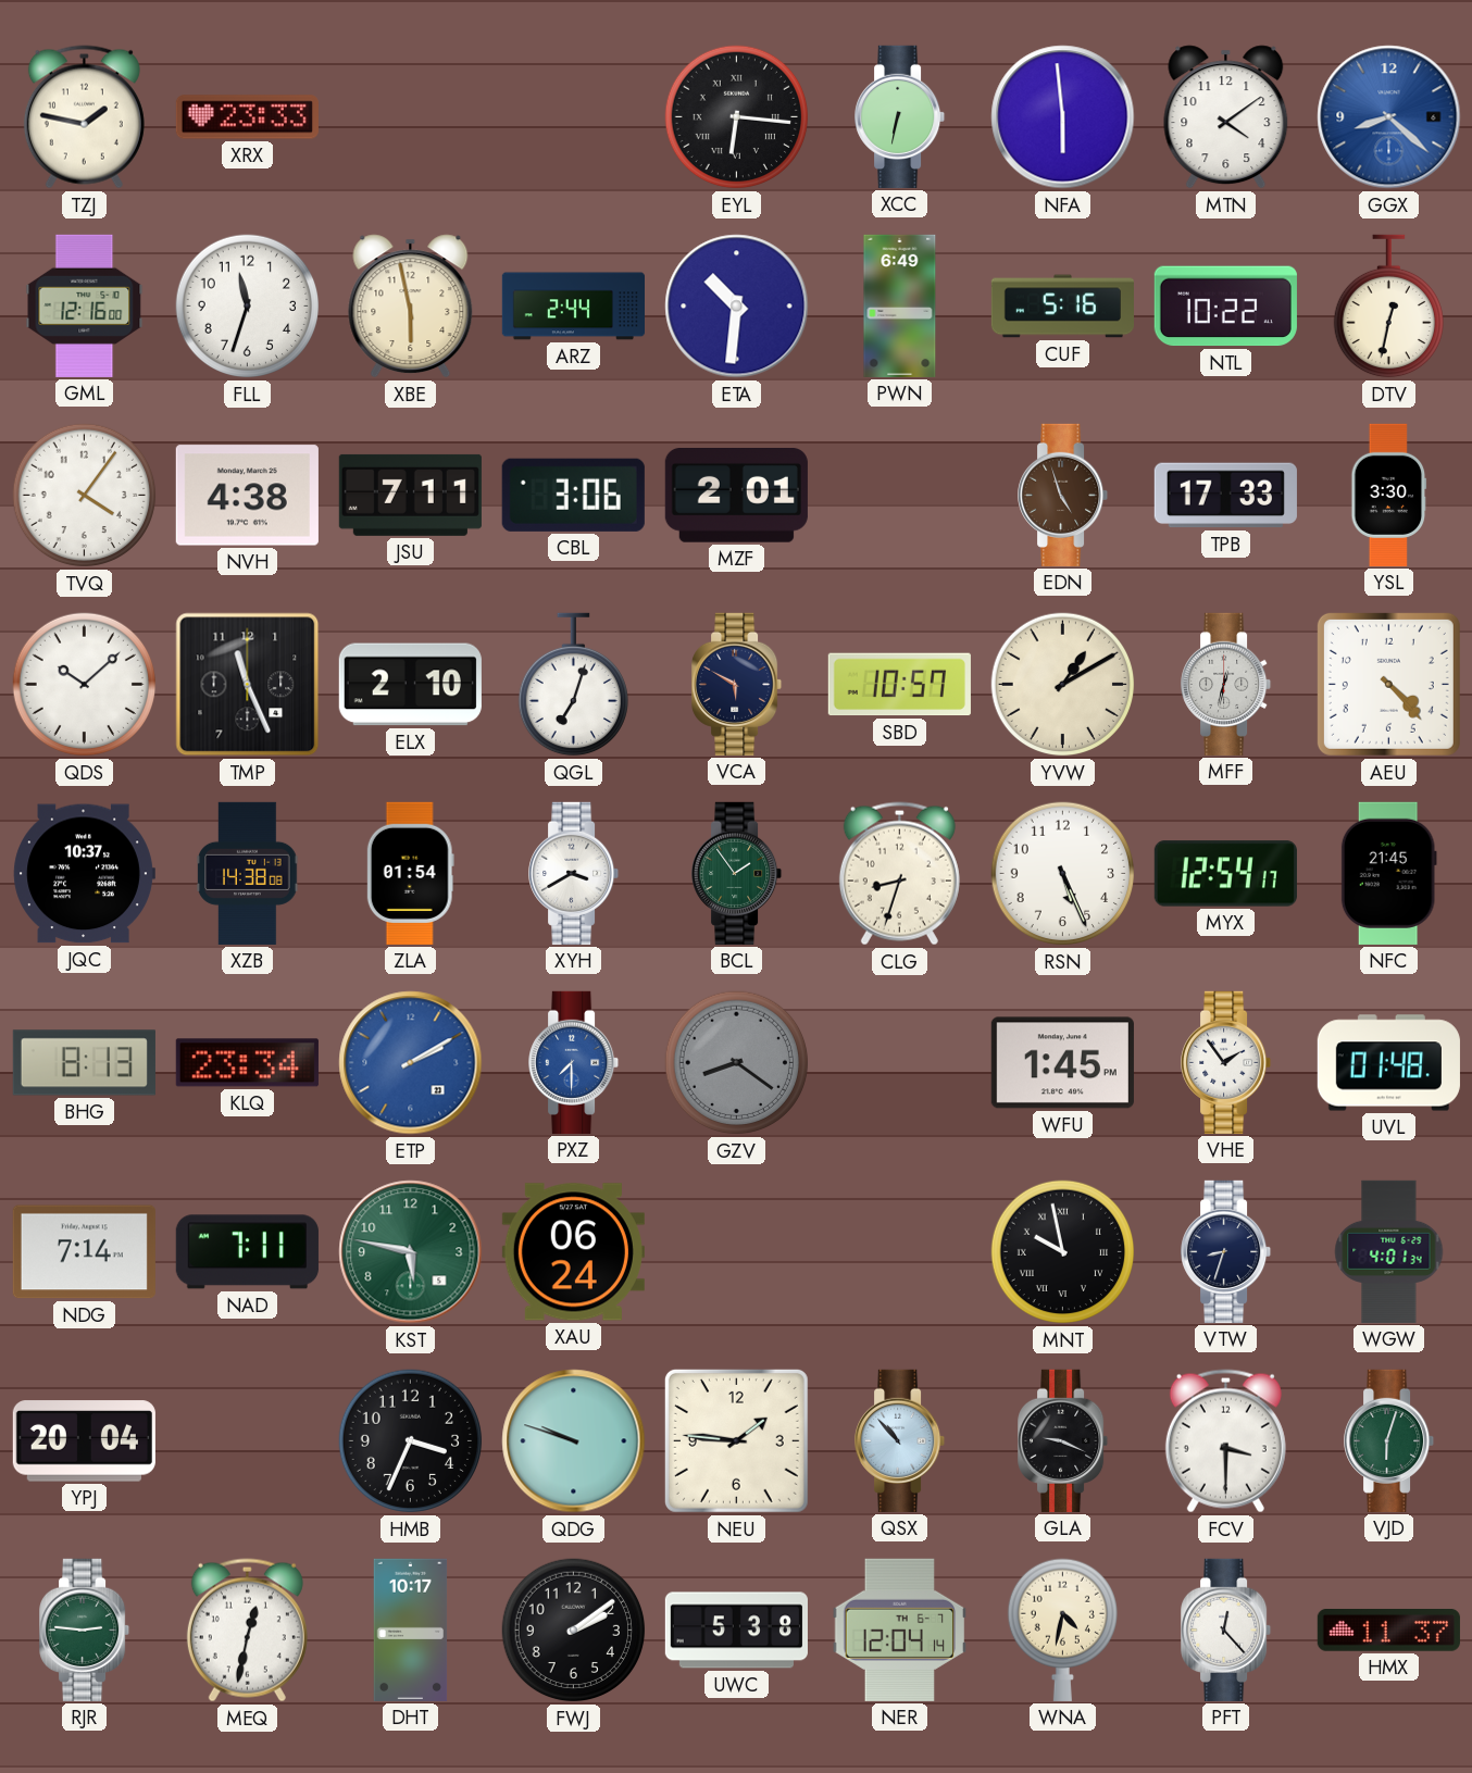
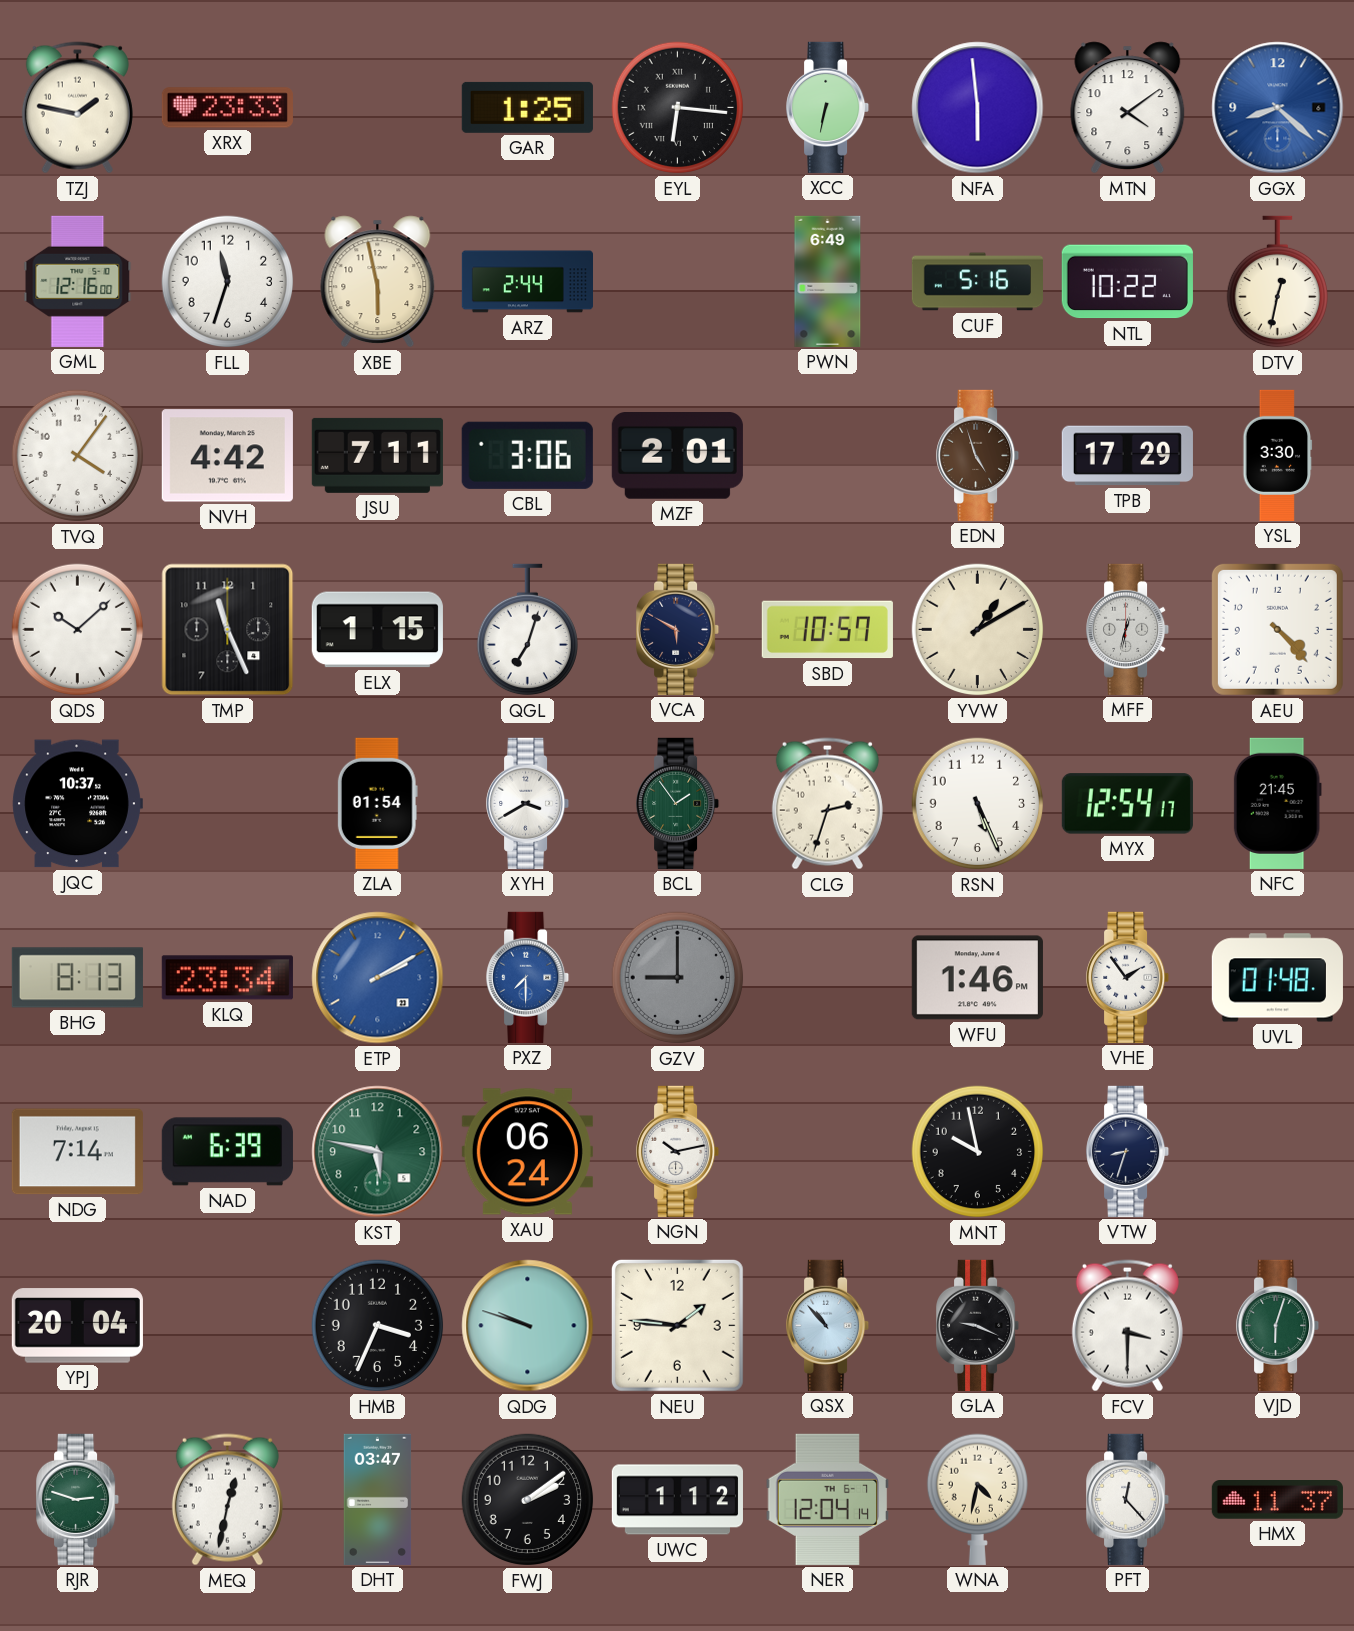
GAR: none -> 1:25 (527, 107)
ETA: 10:31 -> none (737, 307)
NVH: 4:38 -> 4:42 (227, 456)
TPB: 17:33 -> 17:29 (1127, 456)
ELX: 2:10 -> 1:15 (377, 630)
XZB: 14:38 -> none (248, 873)
CLG: 8:33 -> 2:33 (827, 804)
GZV: 8:21 -> 9:00 (678, 978)
WFU: 1:45 -> 1:46 (977, 978)
NAD: 7:11 -> 6:39 (227, 1152)
NGN: none -> 10:13 (678, 1151)
MNT numerals: Roman -> Arabic (978, 1152)
WGW: 4:01 -> none (1389, 1251)
RJR: 2:46 -> 2:48 (78, 1499)
DHT: 10:17 -> 03:47 (378, 1499)
UWC: 5:38 -> 1:12 (677, 1500)
